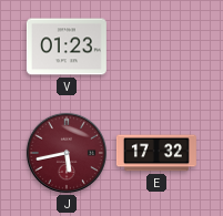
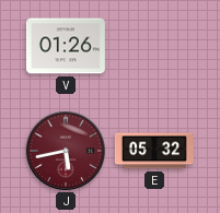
V: 01:23 -> 01:26 (66, 46)
E: 17:32 -> 05:32 (154, 151)
